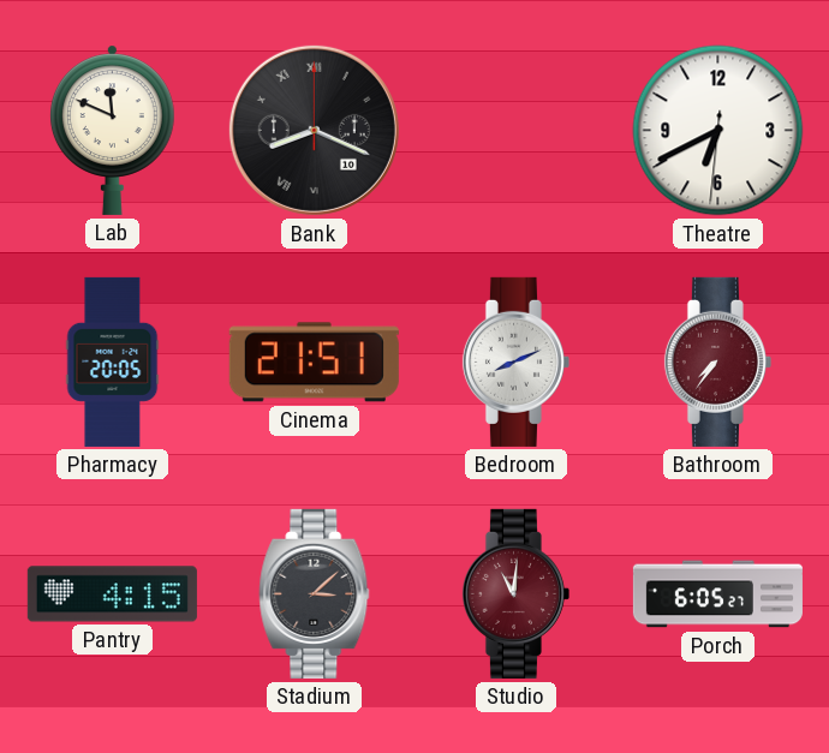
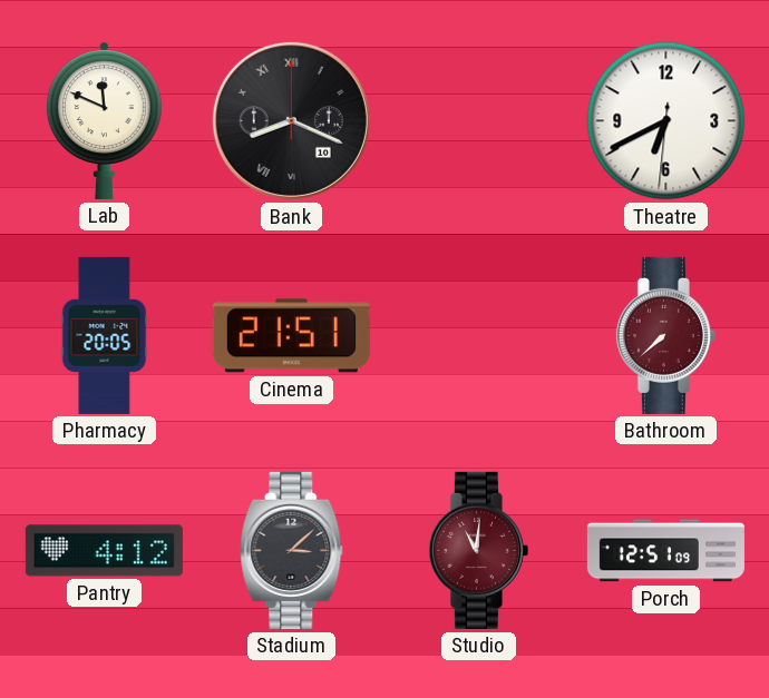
Bedroom: 8:11 -> none (515, 361)
Bathroom: 7:36 -> 7:38 (665, 335)
Pantry: 4:15 -> 4:12 (104, 551)
Porch: 6:05 -> 12:51 (665, 551)
